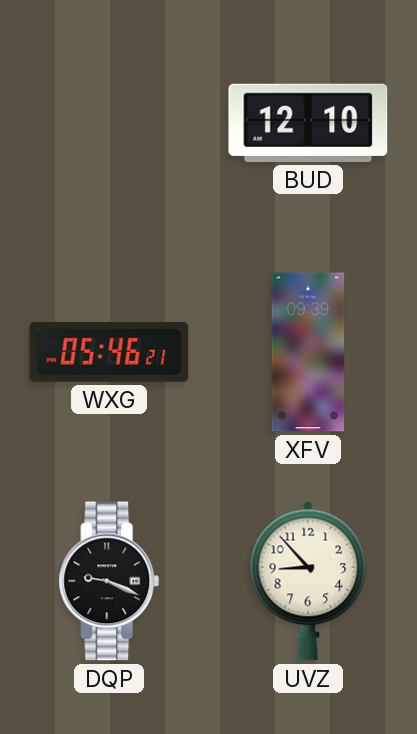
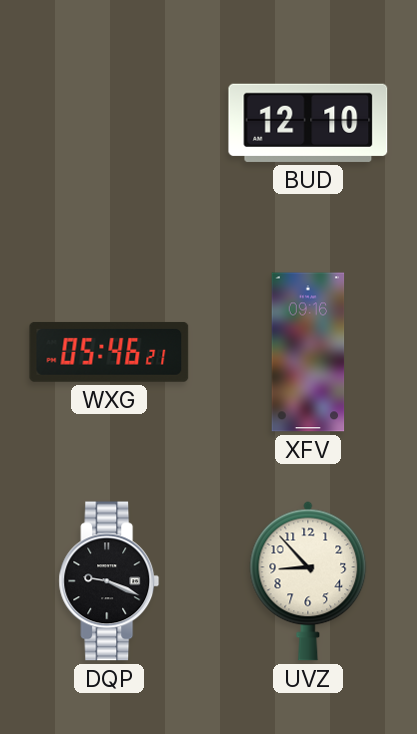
XFV: 09:39 -> 09:16 (308, 352)
